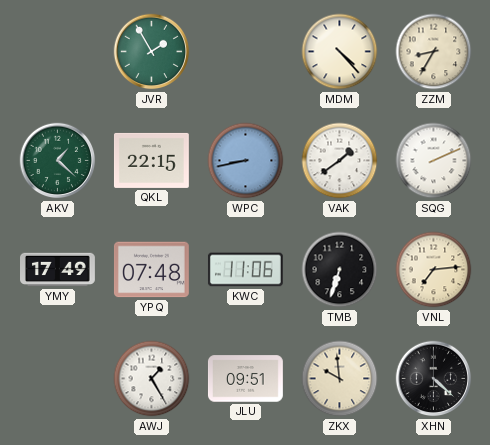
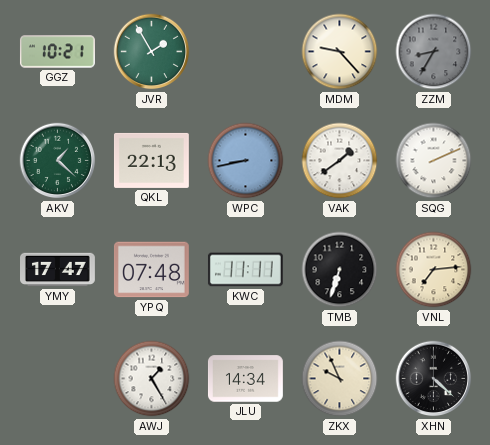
GGZ: none -> 10:21 (57, 52)
MDM: 4:23 -> 9:23 (340, 52)
ZZM dial: cream -> grey (434, 52)
QKL: 22:15 -> 22:13 (151, 160)
YMY: 17:49 -> 17:47 (58, 270)
KWC: 11:06 -> 11:11 (245, 270)
JLU: 09:51 -> 14:34 (245, 379)
ZKX: 9:59 -> 9:56 (340, 379)
